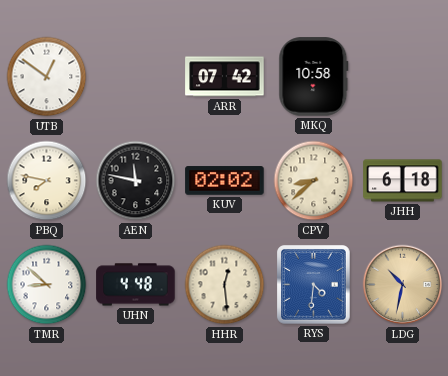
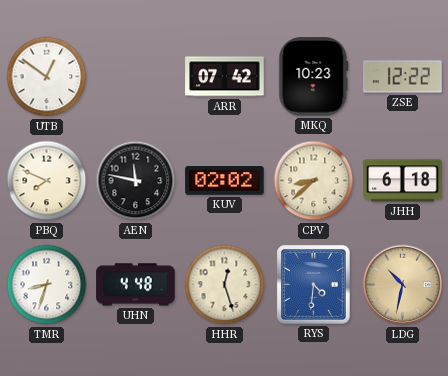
MKQ: 10:58 -> 10:23 (314, 77)
ZSE: none -> 12:22 (403, 77)
PBQ: 7:47 -> 7:49 (47, 181)
TMR: 8:52 -> 8:33 (47, 285)
HHR: 12:29 -> 12:27 (225, 285)
